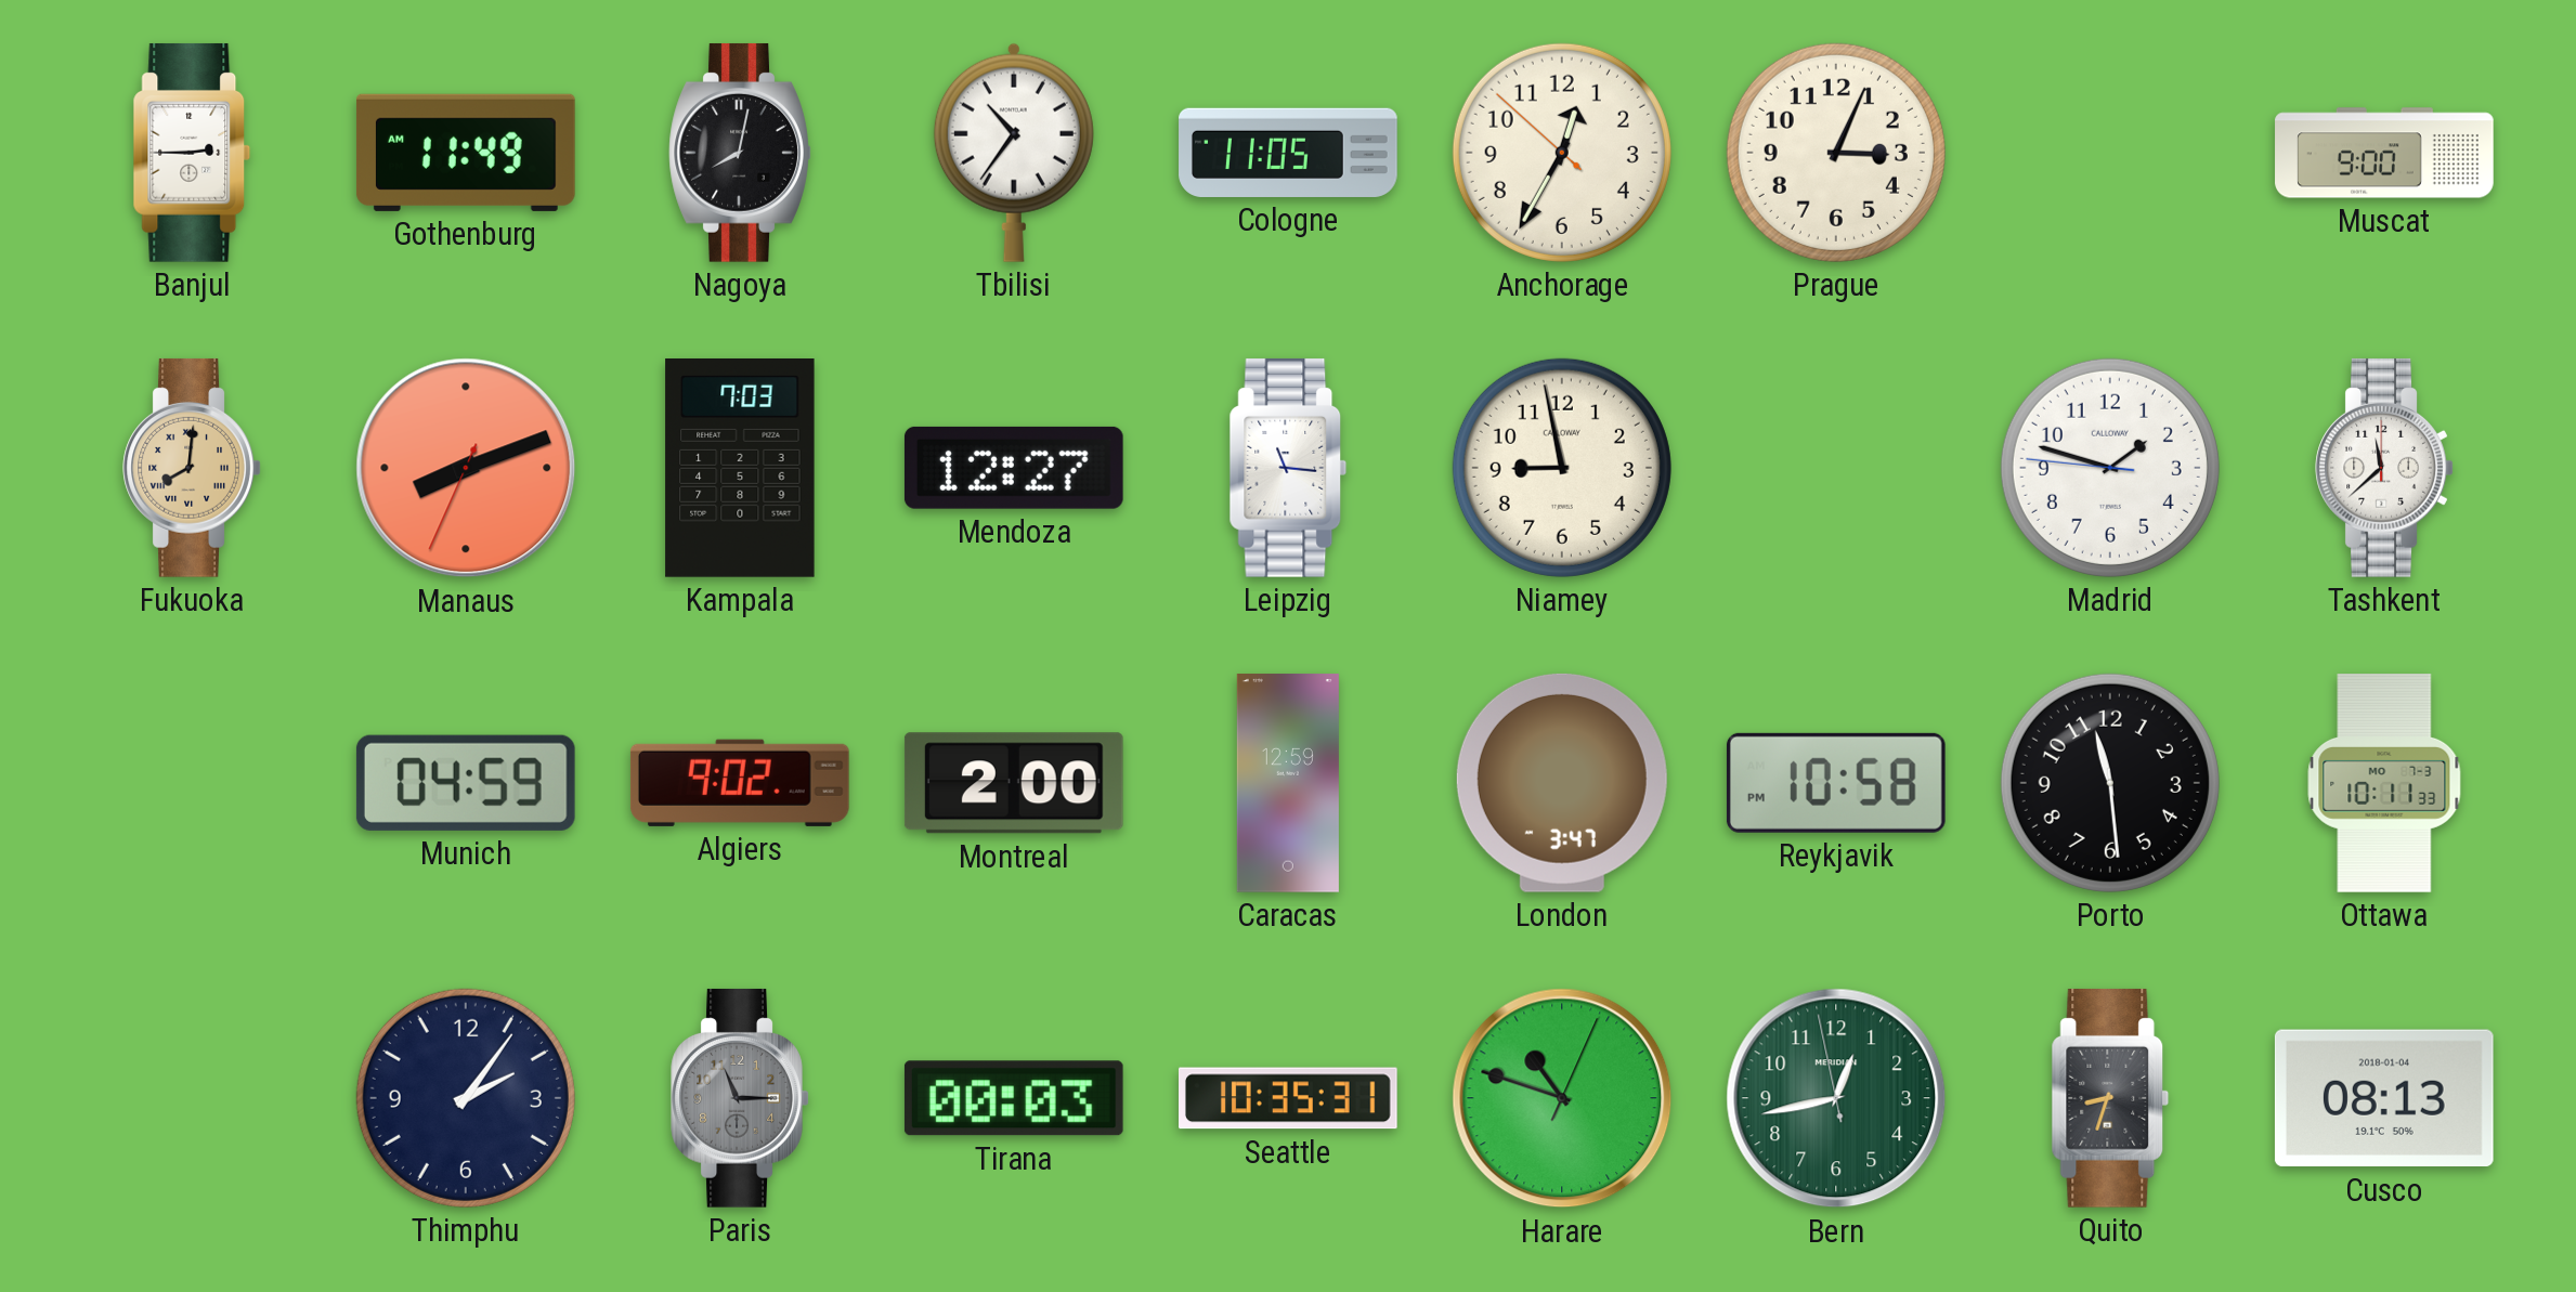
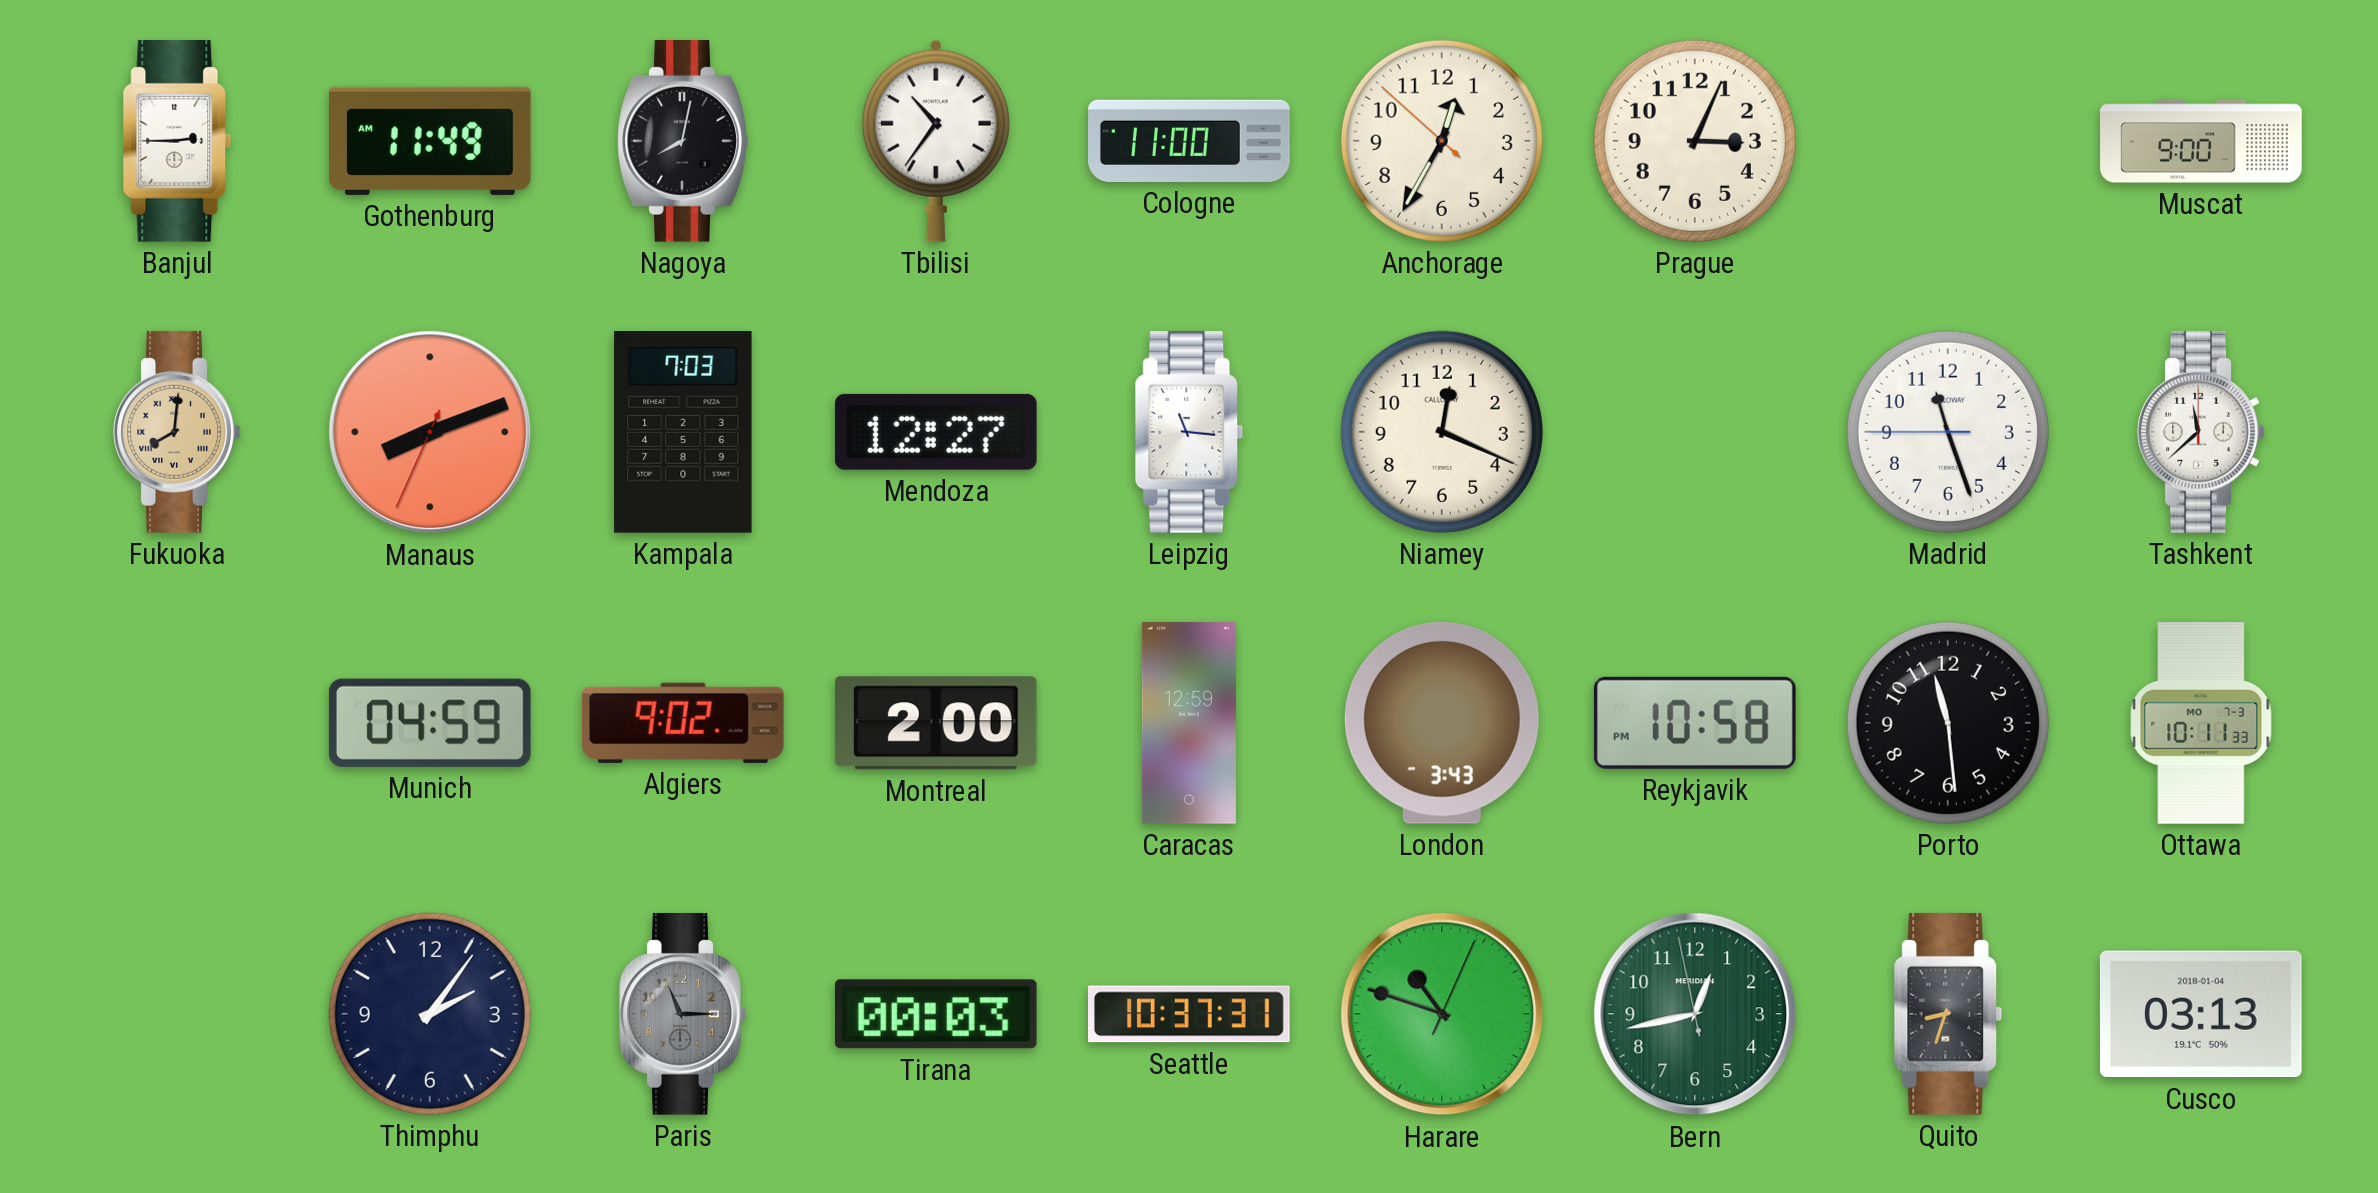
Cologne: 11:05 -> 11:00 (1189, 141)
Niamey: 8:58 -> 12:19 (1442, 432)
Madrid: 1:47 -> 11:26 (1948, 432)
London: 3:47 -> 3:43 (1442, 723)
Seattle: 10:35 -> 10:37 (1190, 1014)
Cusco: 08:13 -> 03:13 (2201, 1014)
